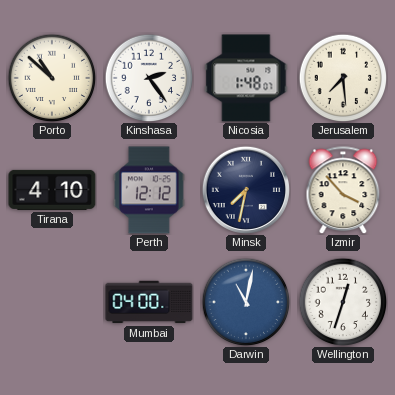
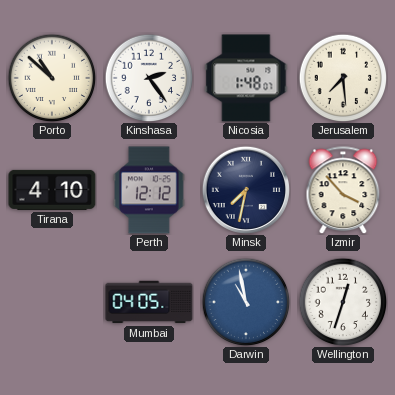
Mumbai: 04:00 -> 04:05 (149, 302)
Darwin: 11:02 -> 10:58 (246, 302)
